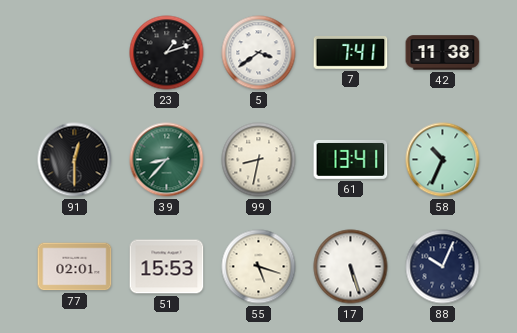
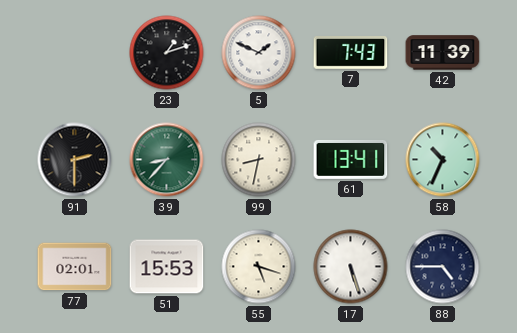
5: 3:39 -> 1:49 (259, 53)
7: 7:41 -> 7:43 (351, 53)
42: 11:38 -> 11:39 (443, 53)
91: 12:30 -> 2:30 (75, 160)
88: 10:04 -> 4:45 (443, 267)
